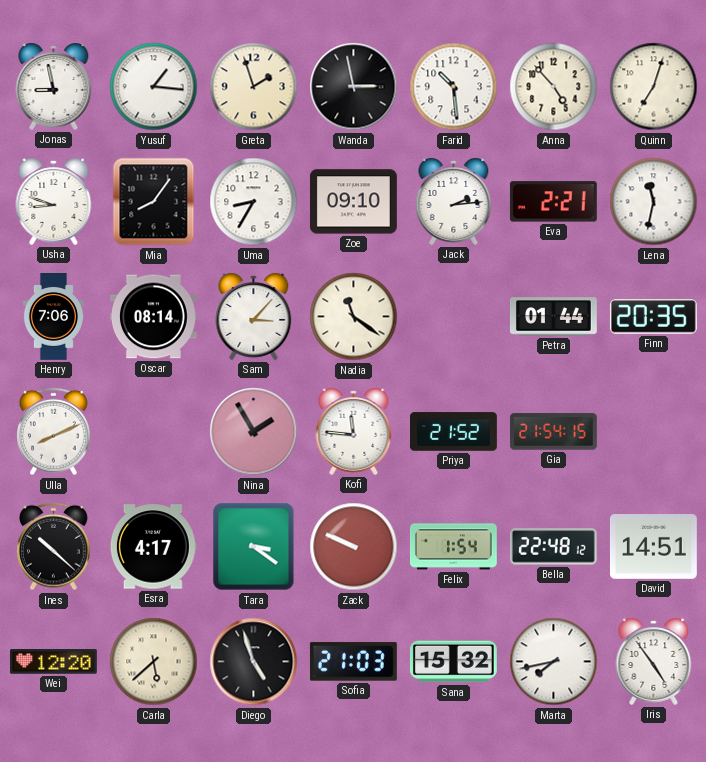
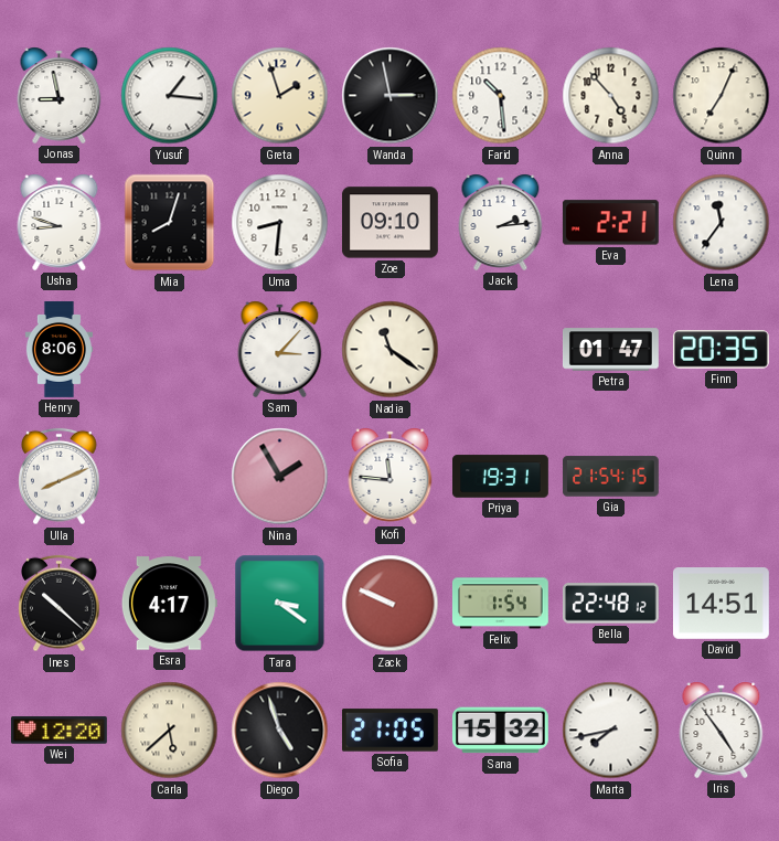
Quinn: 7:03 -> 7:04 (722, 96)
Mia: 8:06 -> 8:03 (170, 223)
Uma: 8:35 -> 8:31 (280, 223)
Lena: 11:32 -> 11:36 (722, 223)
Henry: 7:06 -> 8:06 (58, 350)
Oscar: 08:14 -> none (153, 317)
Petra: 01:44 -> 01:47 (611, 350)
Priya: 21:52 -> 19:31 (501, 477)
Sofia: 21:03 -> 21:05 (390, 731)
